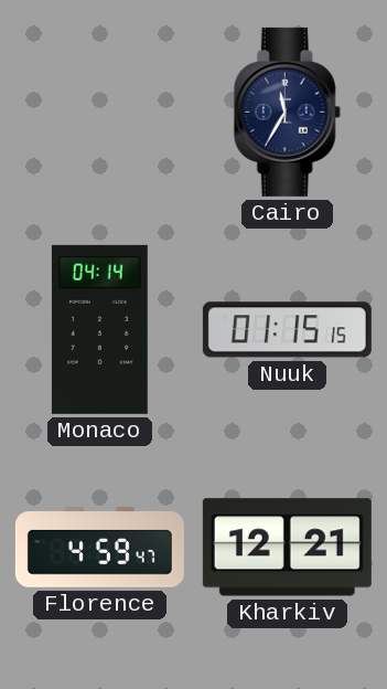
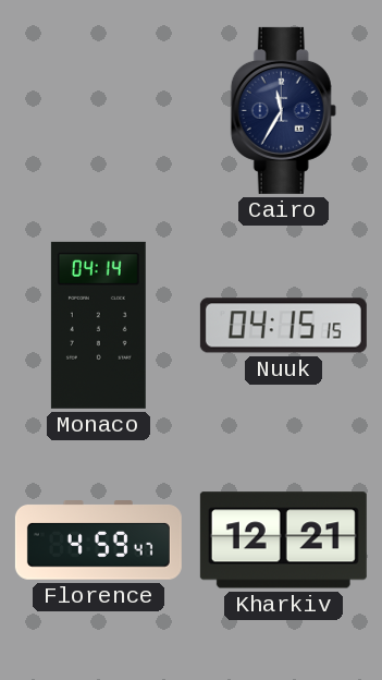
Nuuk: 01:15 -> 04:15 (283, 326)
